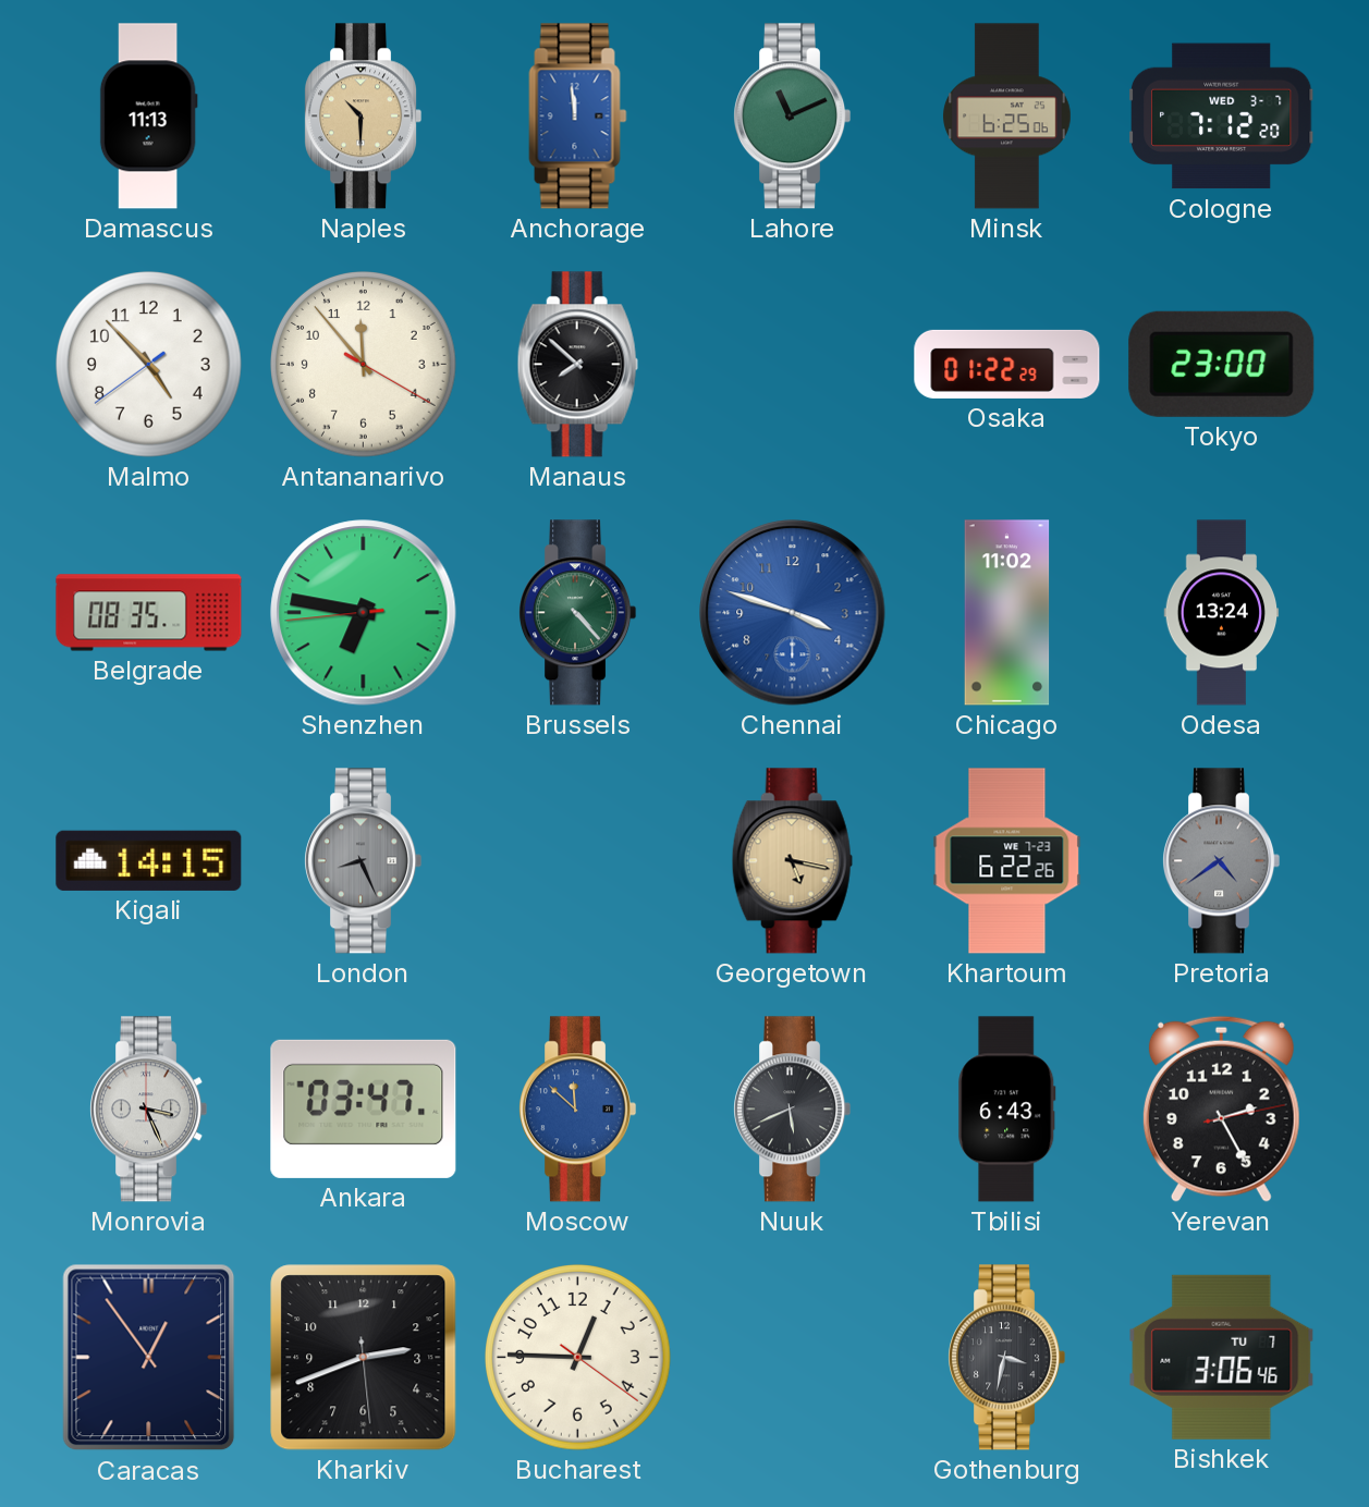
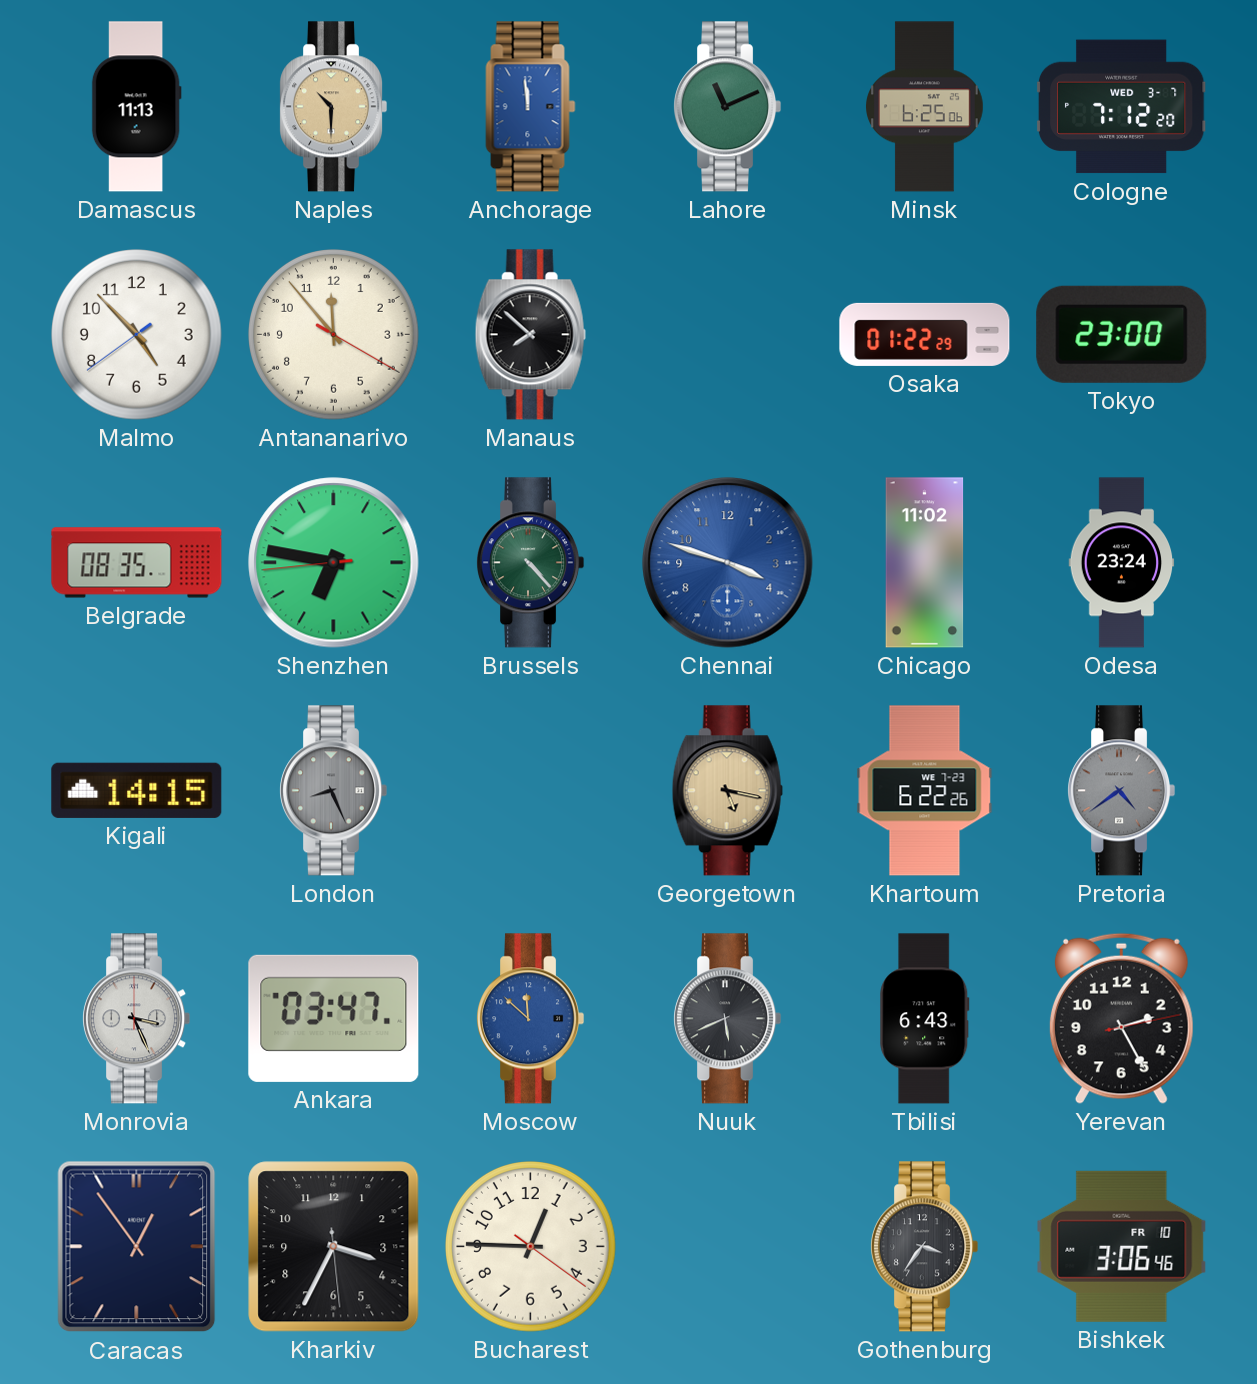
Odesa: 13:24 -> 23:24 (1122, 563)
Kharkiv: 2:41 -> 3:34 (334, 1247)
Gothenburg: 3:32 -> 3:36 (925, 1247)
Bishkek date: TU 7 -> FR 10 (1122, 1246)
